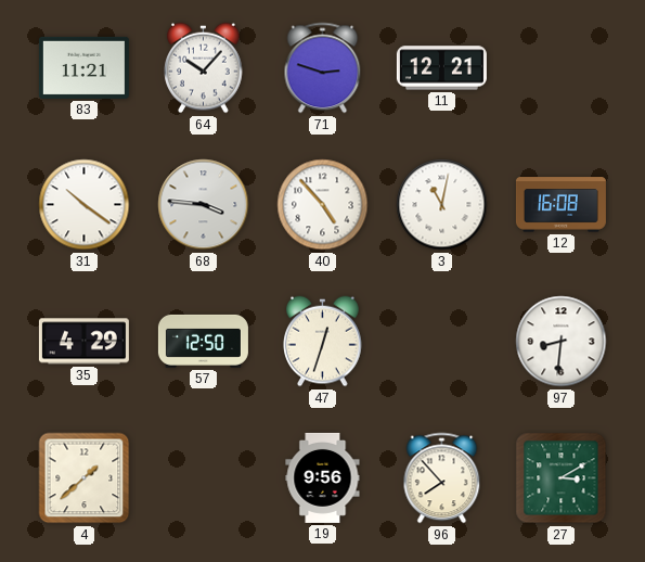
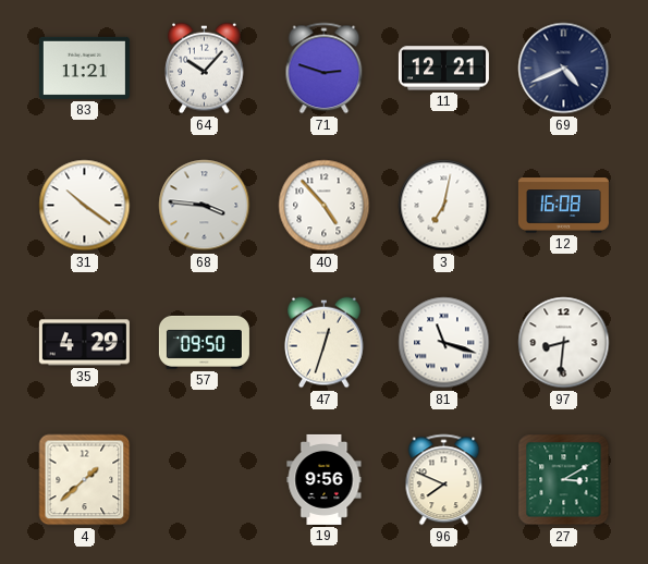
69: none -> 4:41 (564, 69)
3: 11:02 -> 7:02 (444, 206)
57: 12:50 -> 09:50 (204, 342)
81: none -> 11:18 (444, 343)
96: 7:53 -> 7:49 (444, 480)
